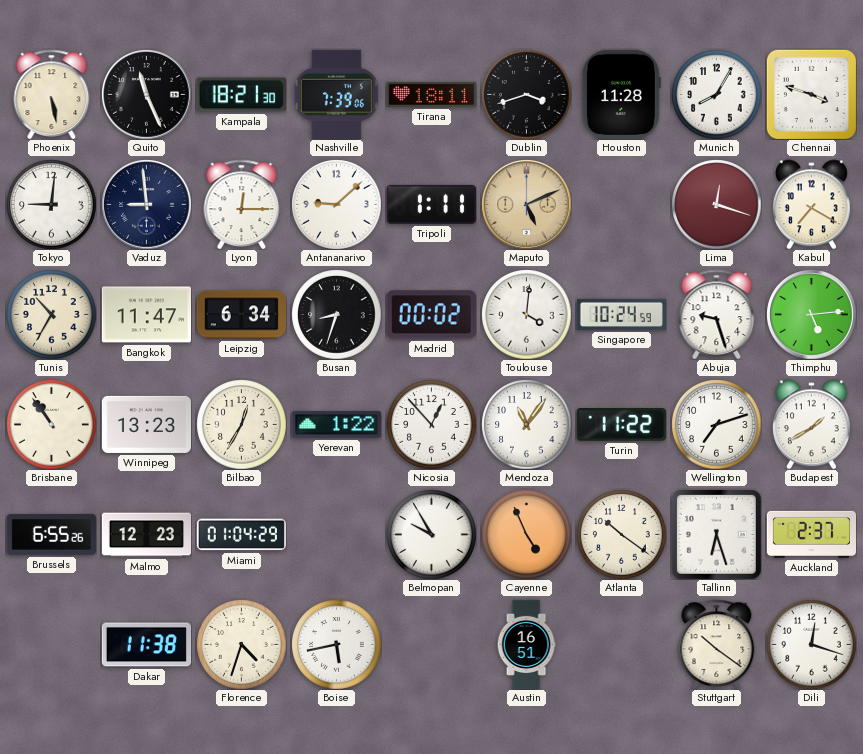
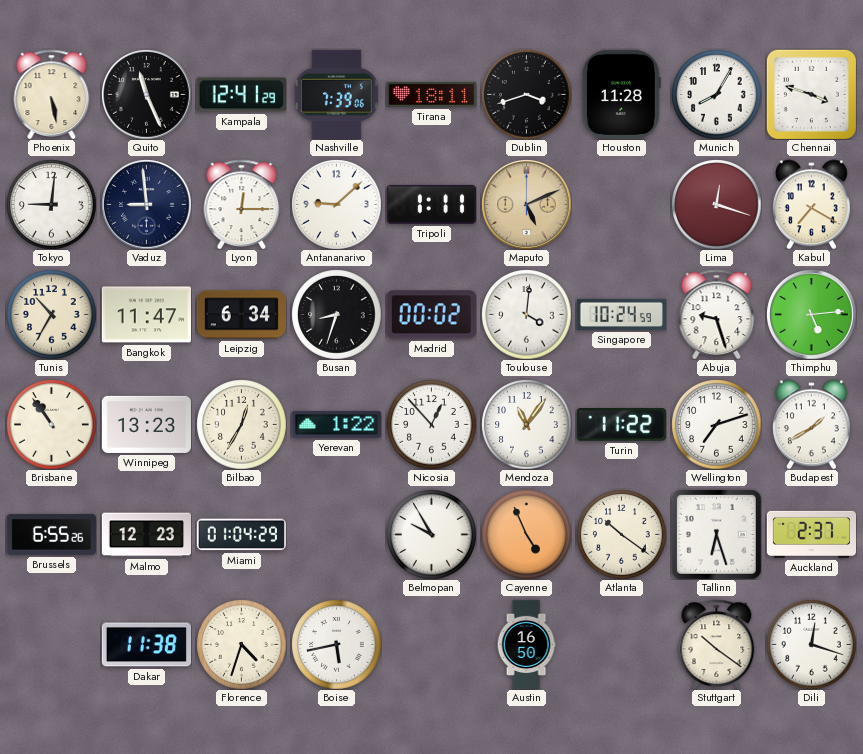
Kampala: 18:21 -> 12:41 (241, 95)
Austin: 16:51 -> 16:50 (526, 644)
